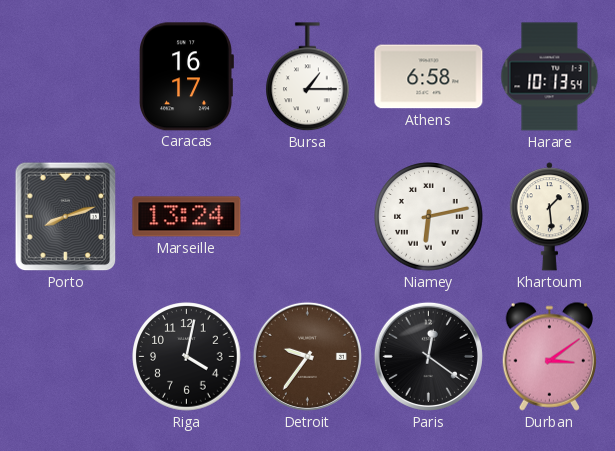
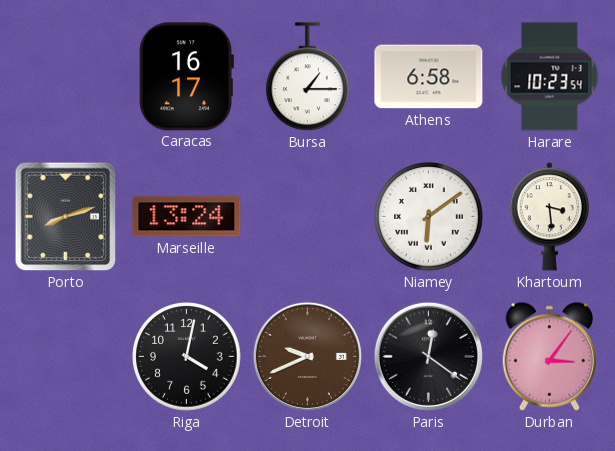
Harare: 10:13 -> 10:23 (550, 77)
Niamey: 6:13 -> 6:09 (429, 217)
Khartoum: 1:29 -> 3:29 (549, 217)
Detroit: 9:36 -> 9:41 (307, 356)
Durban: 3:09 -> 3:06 (549, 356)
